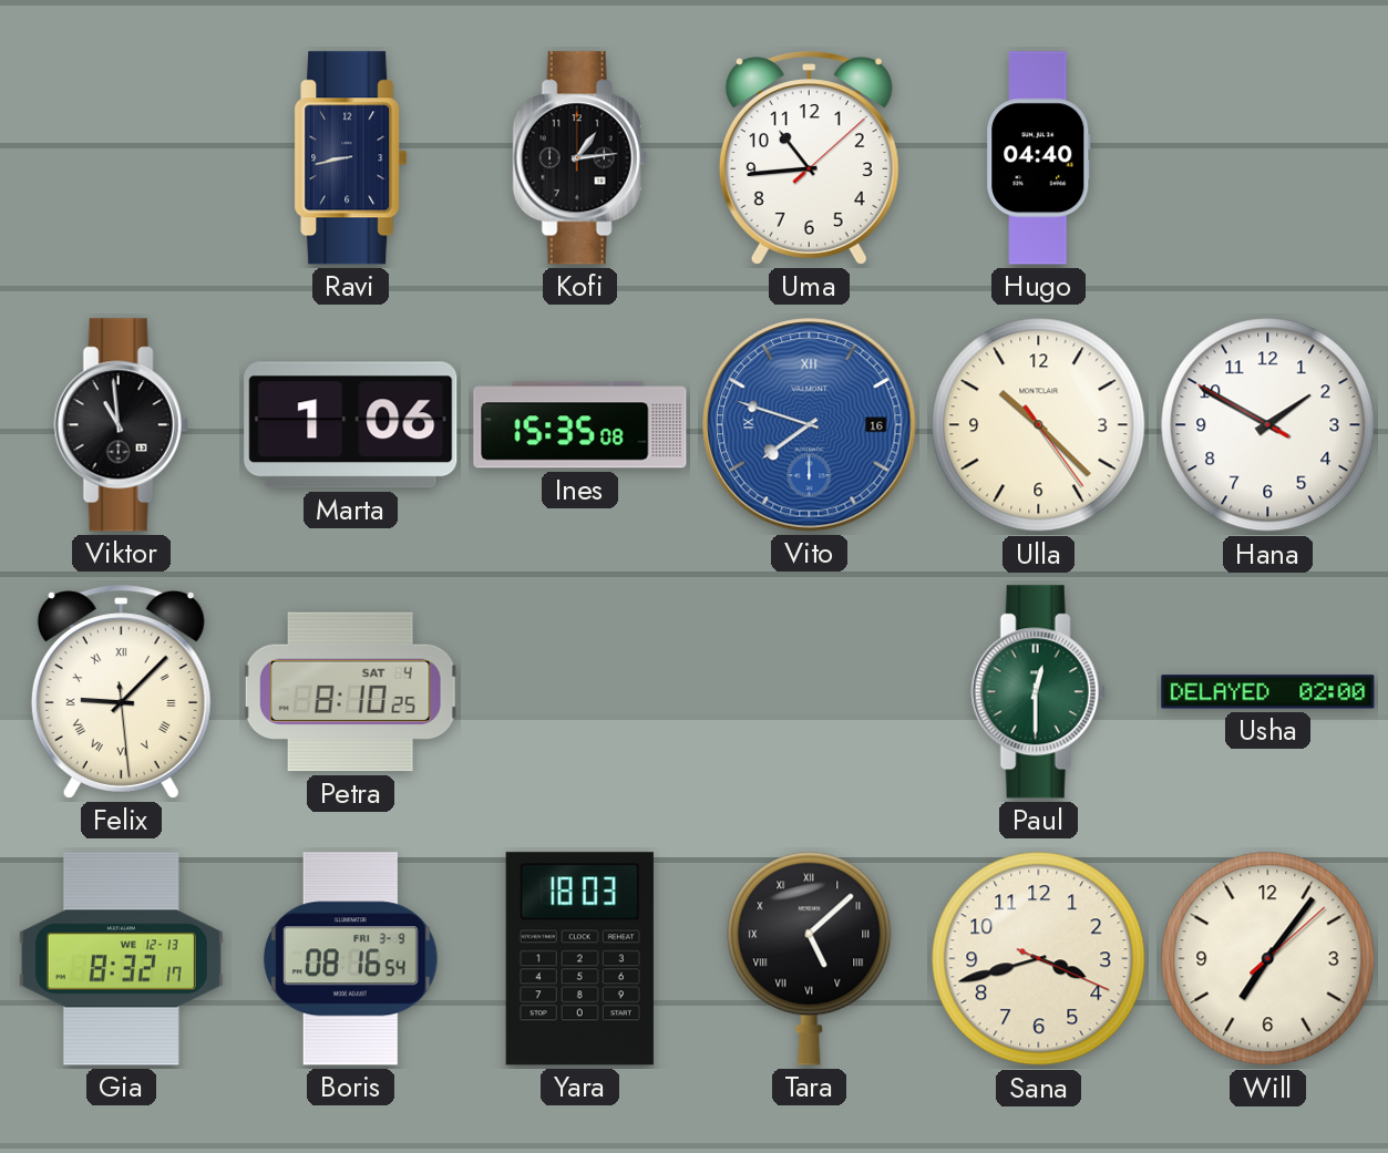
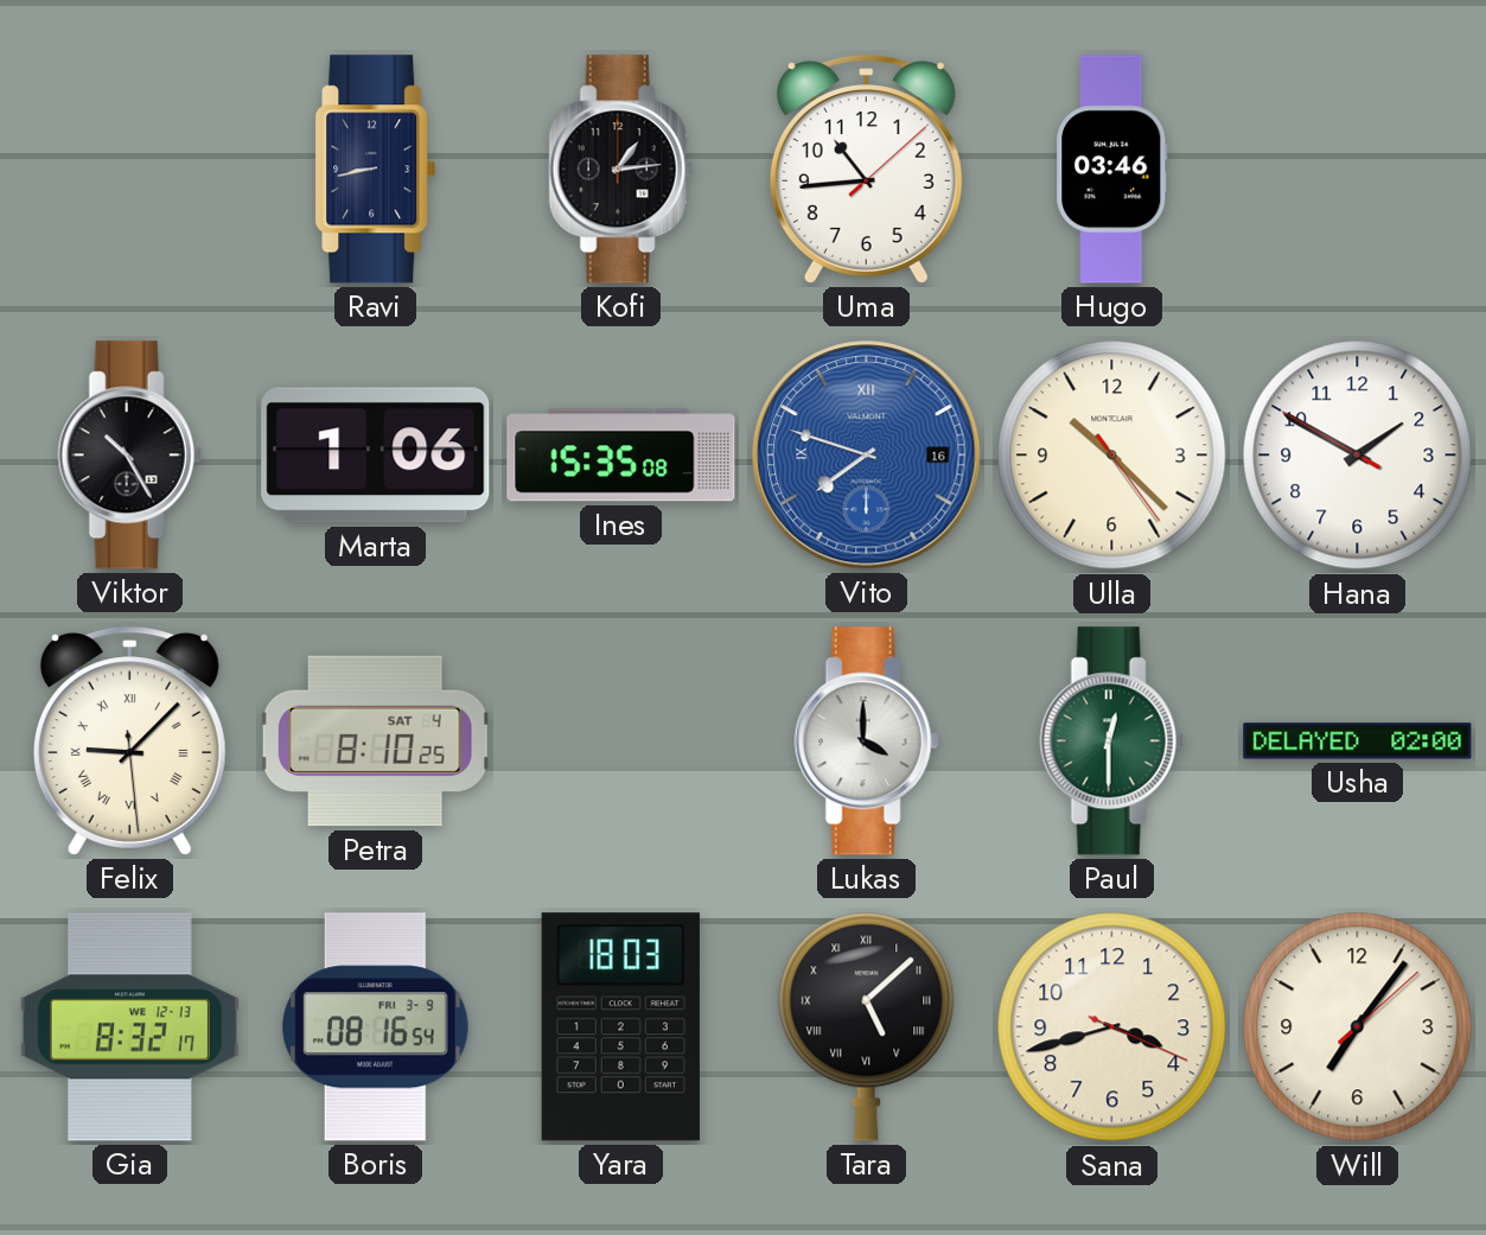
Hugo: 04:40 -> 03:46 (1112, 170)
Viktor: 10:59 -> 10:25 (129, 456)
Lukas: none -> 4:00 (866, 741)
